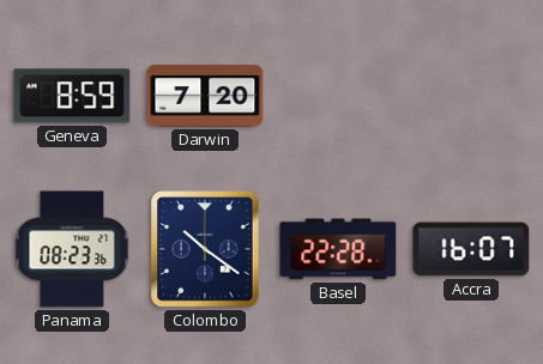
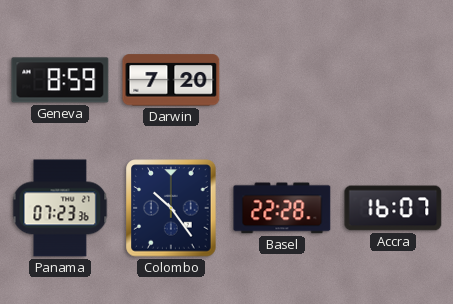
Panama: 08:23 -> 07:23 (60, 208)
Colombo: 10:21 -> 10:24 (171, 208)
